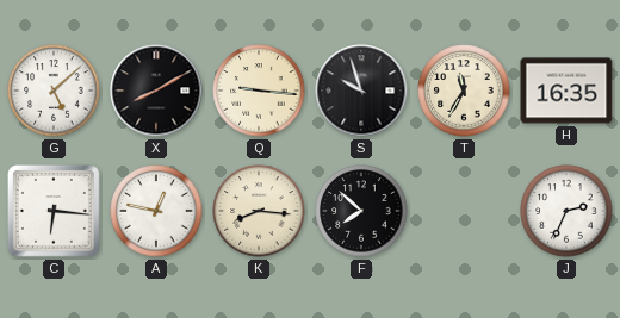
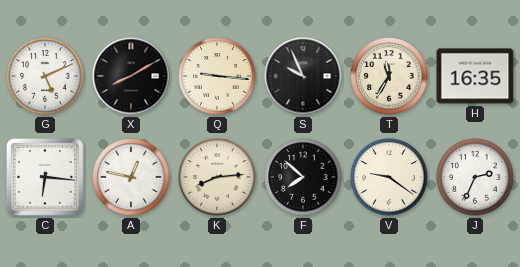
G: 5:08 -> 5:11 (45, 76)
S: 9:57 -> 9:56 (303, 76)
K: 8:16 -> 8:14 (217, 177)
V: none -> 9:21 (389, 177)
